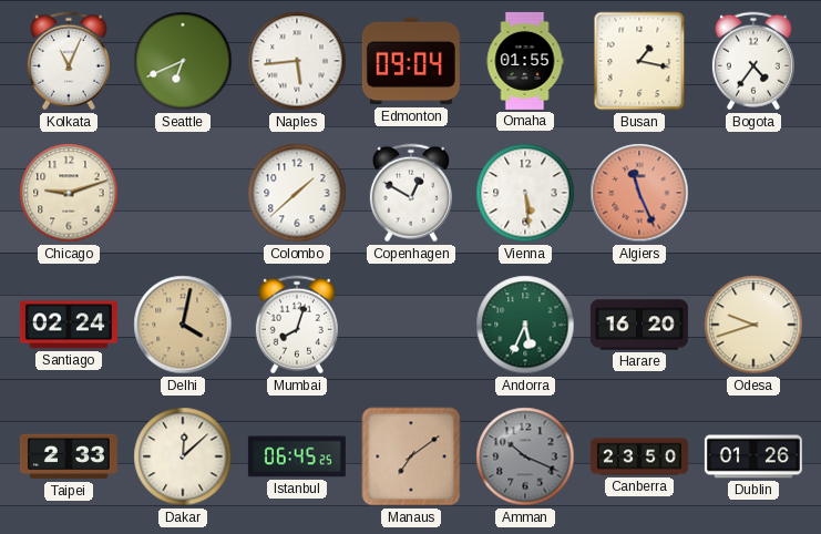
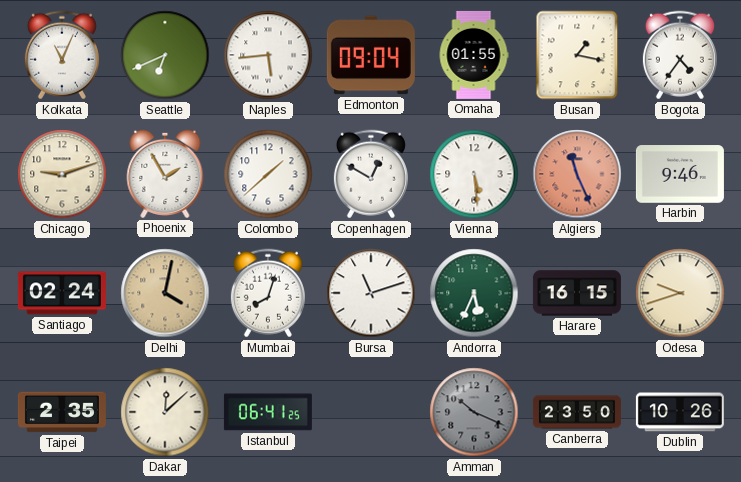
Phoenix: none -> 1:55 (165, 174)
Harbin: none -> 9:46 (680, 174)
Bursa: none -> 11:12 (371, 293)
Harare: 16:20 -> 16:15 (577, 293)
Taipei: 2:33 -> 2:35 (62, 412)
Istanbul: 06:45 -> 06:41 (268, 412)
Manaus: 7:09 -> none (411, 456)
Dublin: 01:26 -> 10:26 (680, 412)
